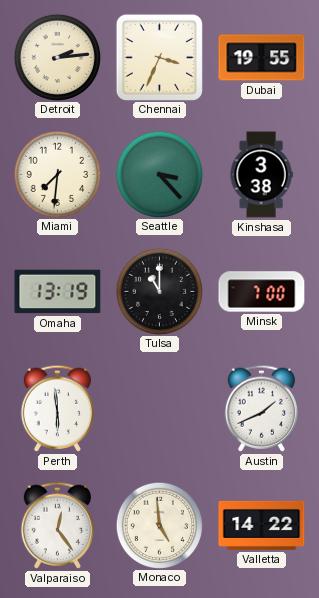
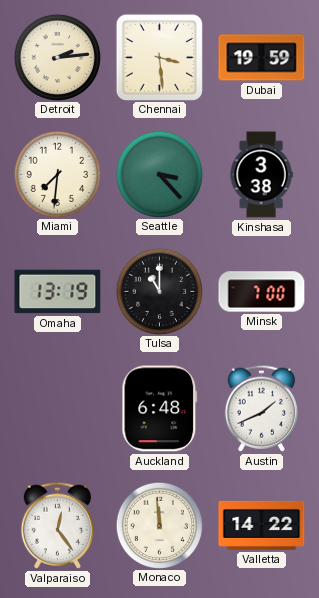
Chennai: 3:34 -> 3:29 (159, 57)
Dubai: 19:55 -> 19:59 (262, 58)
Perth: 5:59 -> none (57, 408)
Auckland: none -> 6:48 (160, 409)
Monaco: 4:59 -> 11:59 (159, 525)
